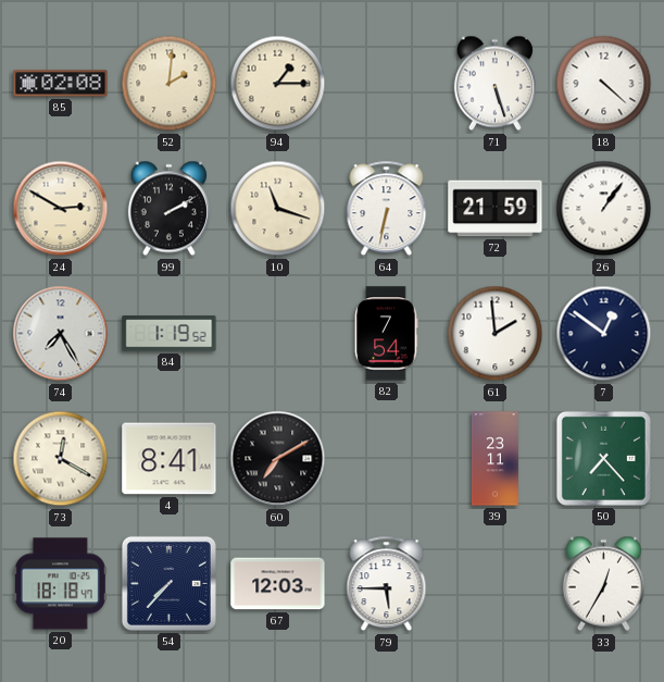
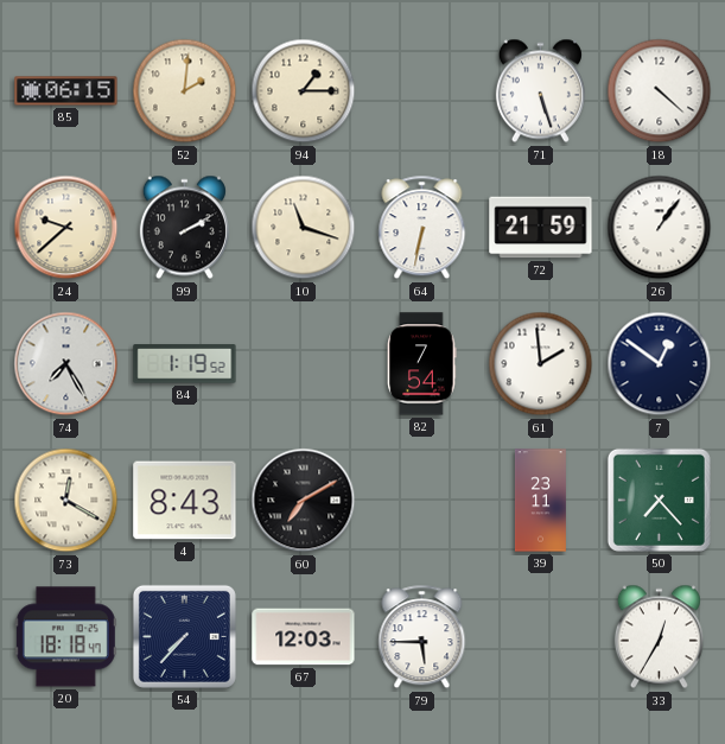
85: 02:08 -> 06:15 (66, 91)
24: 2:50 -> 9:38 (66, 228)
4: 8:41 -> 8:43 (185, 501)
